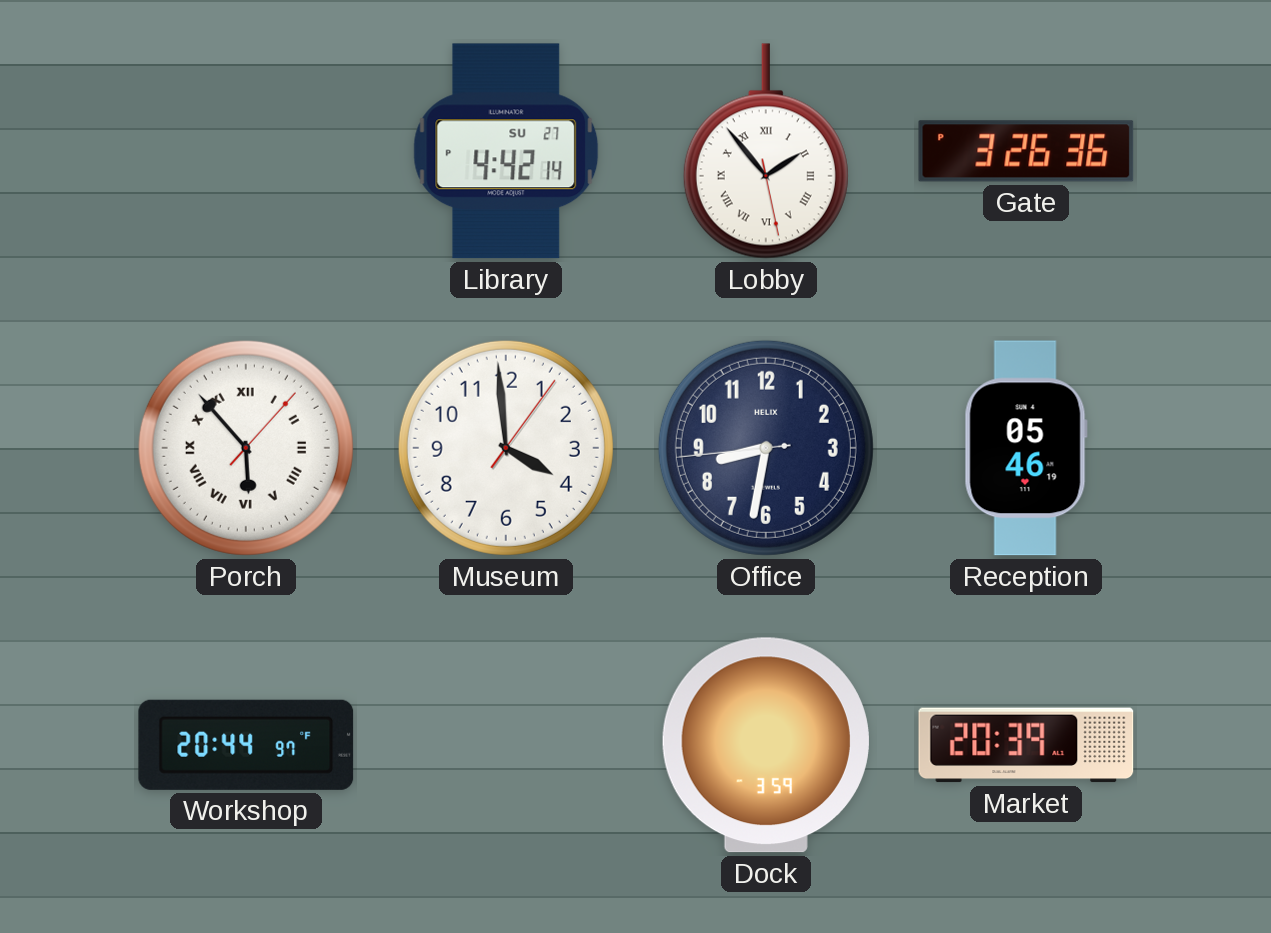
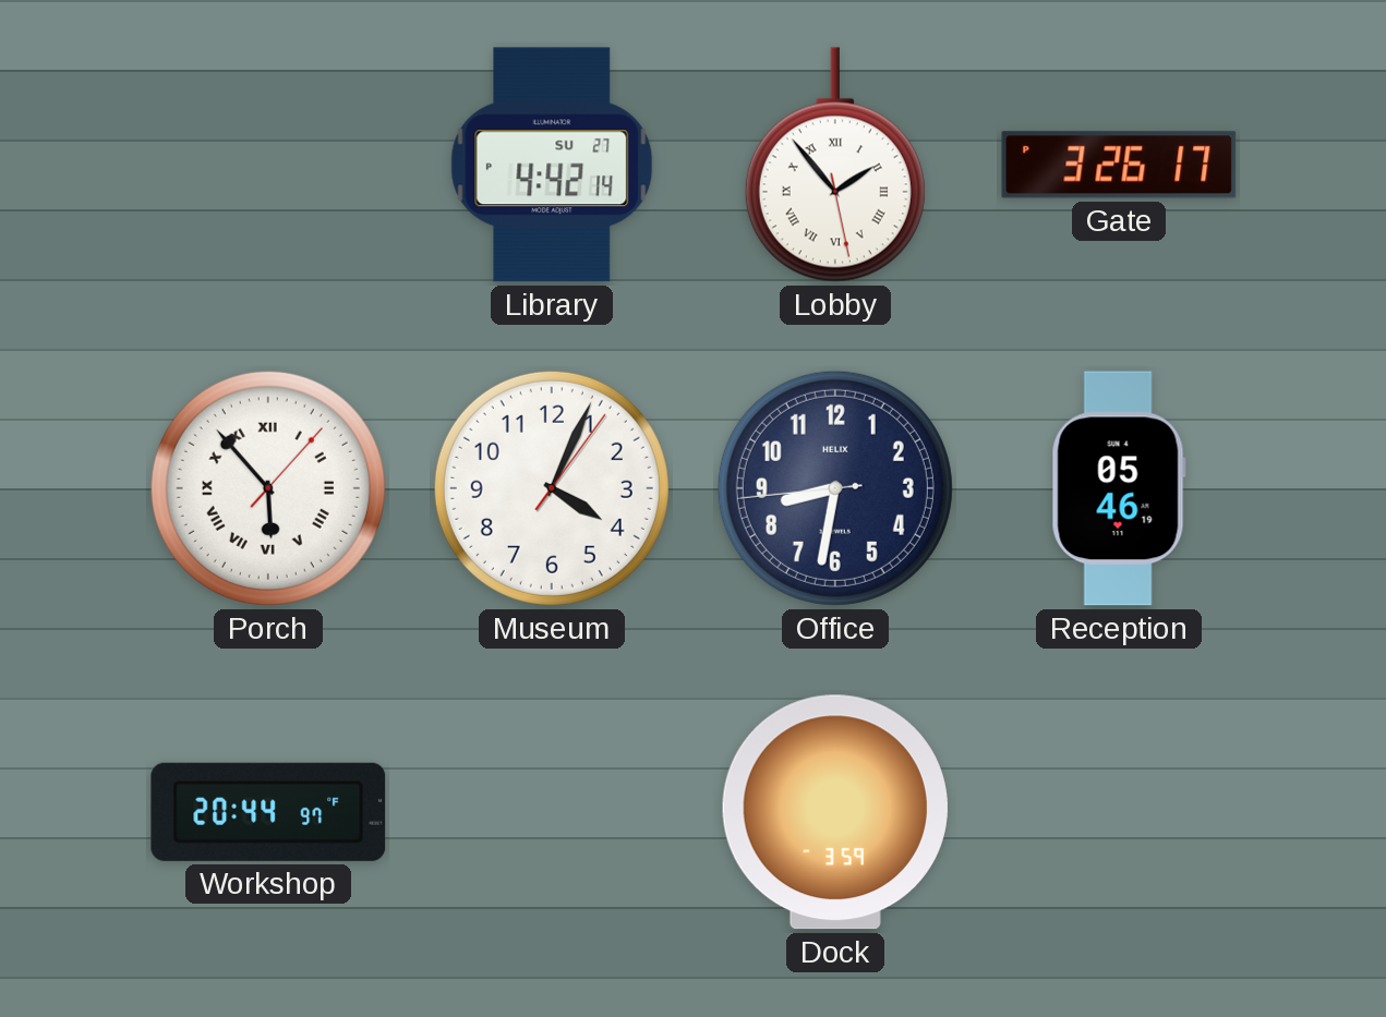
Gate: 3:26:36 PM -> 3:26:17 PM (1119, 165)
Museum: 3:59 -> 4:04 (552, 488)
Market: 20:39 -> none (1026, 745)
